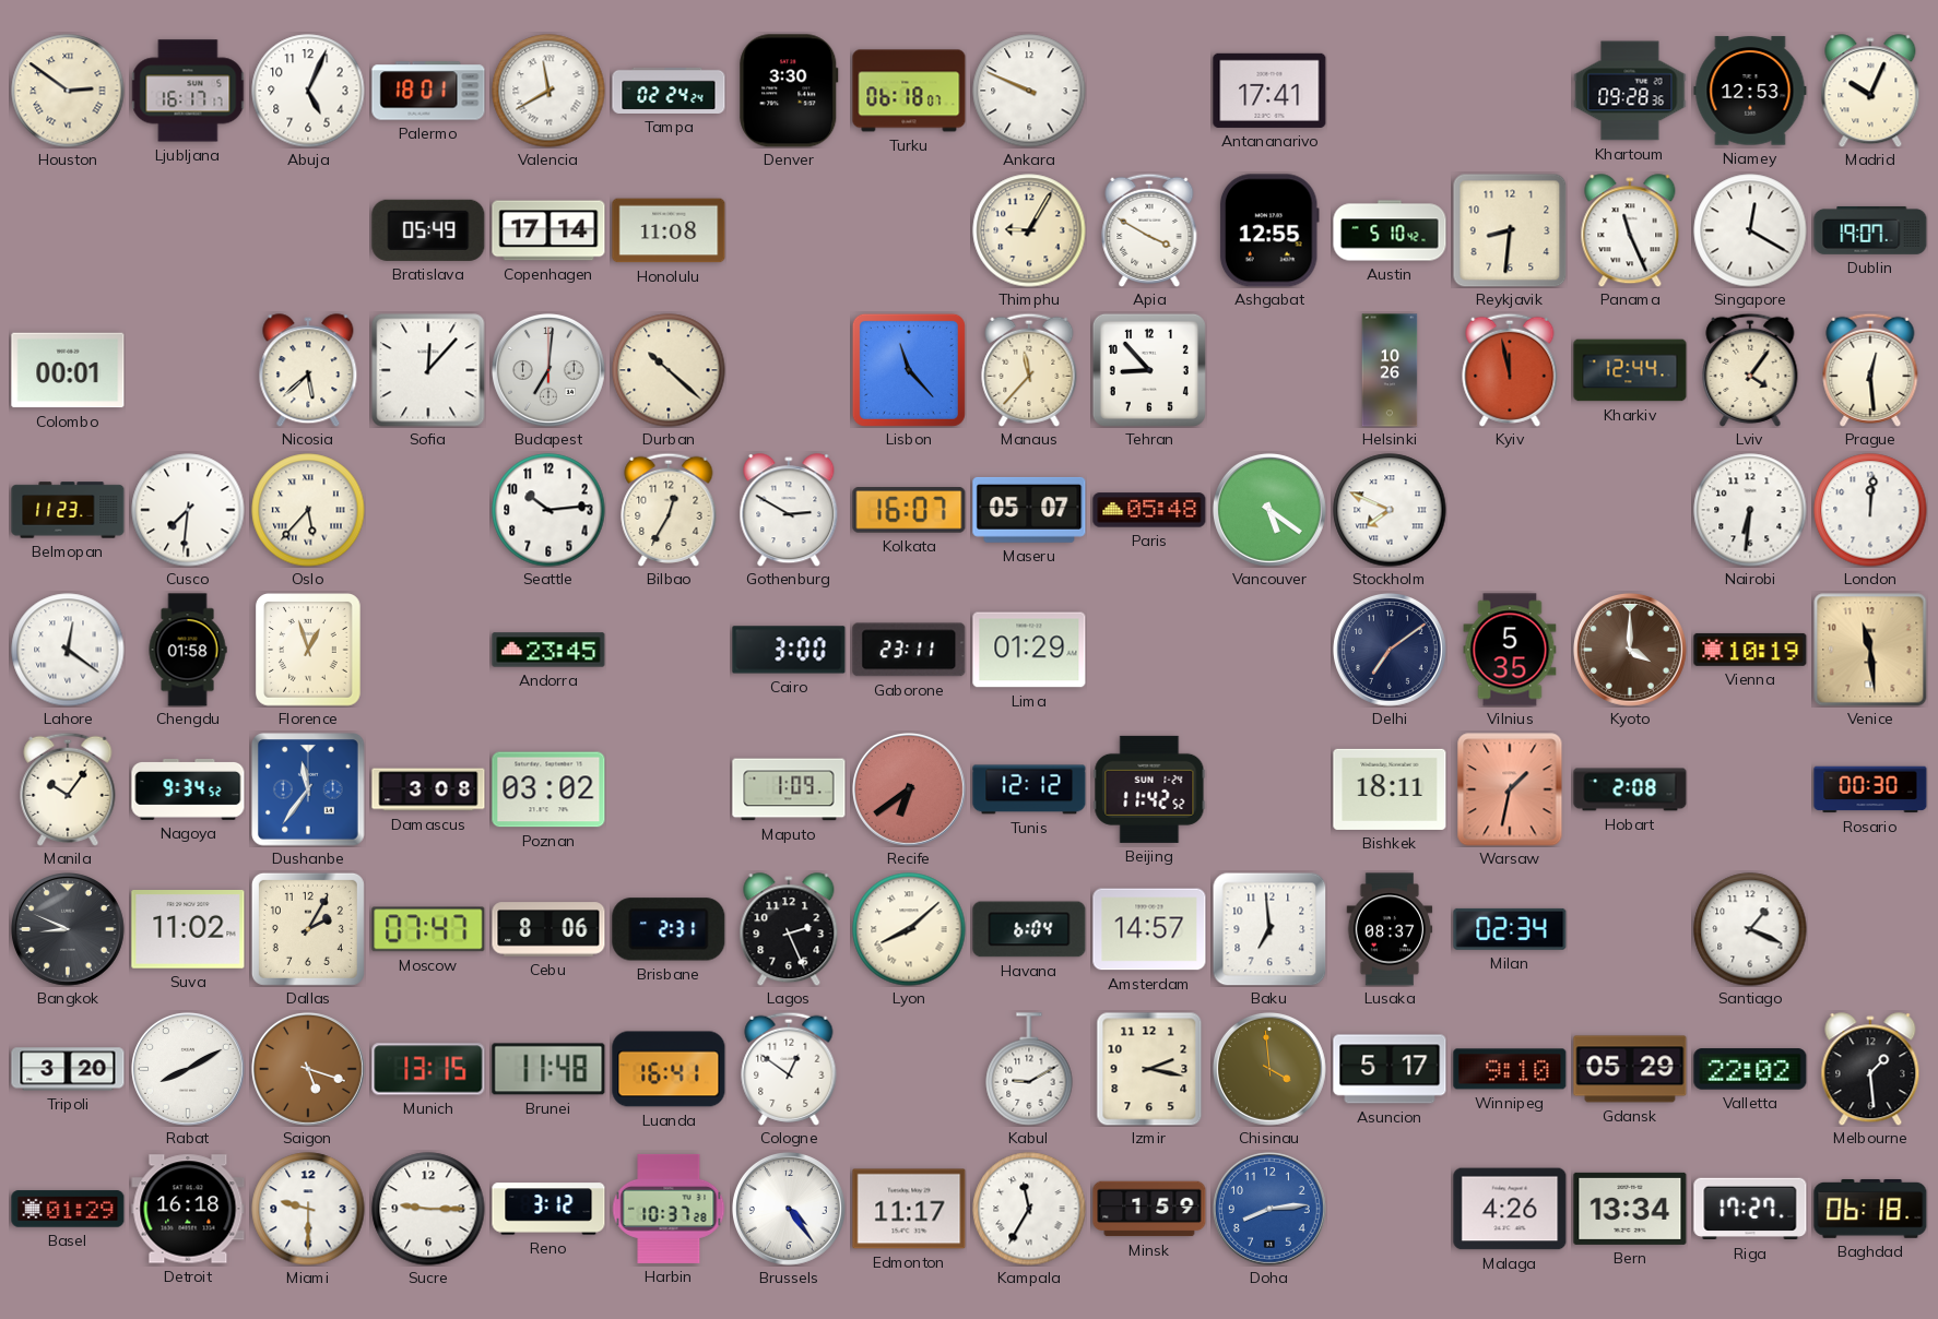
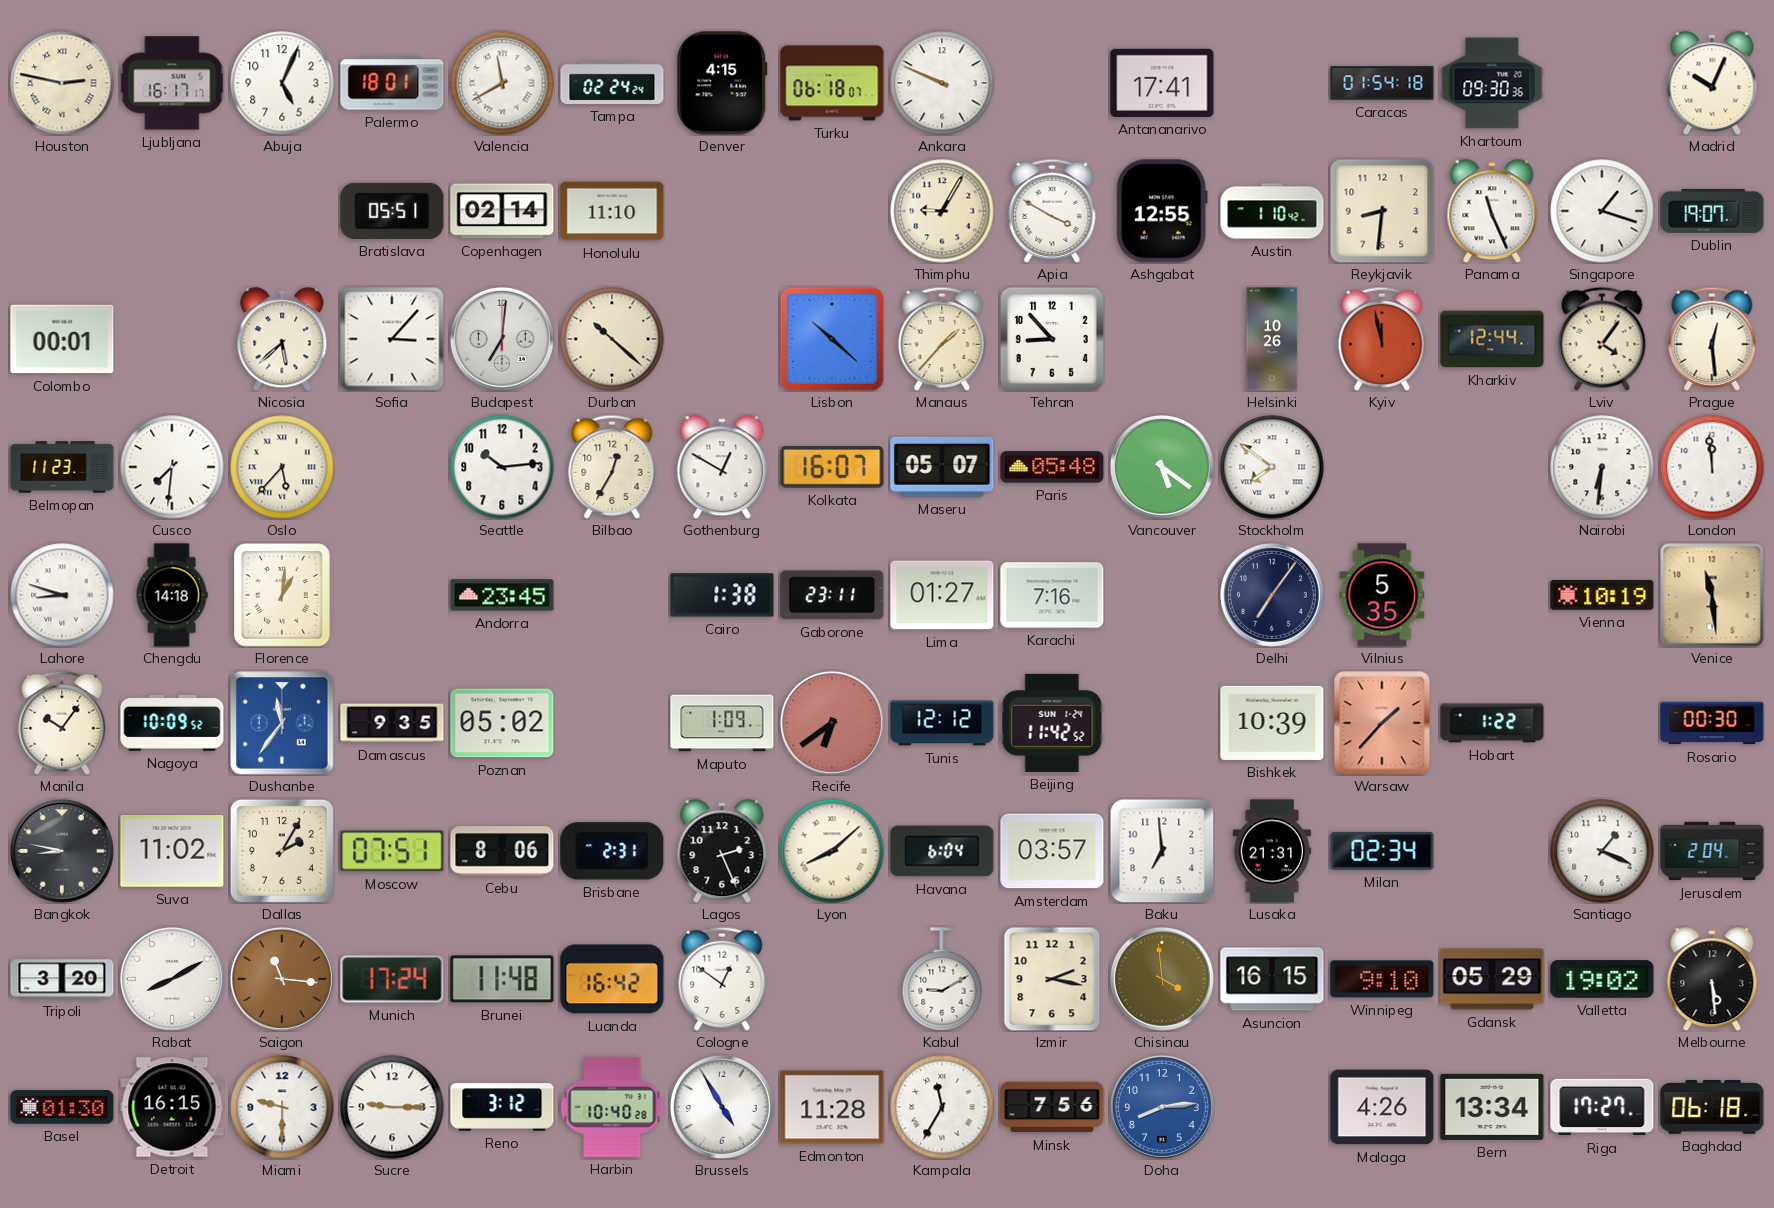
Houston: 2:51 -> 2:47 (62, 83)
Denver: 3:30 -> 4:15 (722, 83)
Caracas: none -> 01:54 (1382, 83)
Khartoum: 09:28 -> 09:30 (1492, 83)
Niamey: 12:53 -> none (1750, 91)
Bratislava: 05:49 -> 05:51 (392, 211)
Copenhagen: 17:14 -> 02:14 (502, 211)
Honolulu: 11:08 -> 11:10 (612, 211)
Austin: 5:10 -> 1:10 (1272, 211)
Singapore: 12:20 -> 1:18 (1602, 211)
Sofia: 12:07 -> 3:07 (392, 339)
Lisbon: 11:23 -> 10:22 (832, 339)
Manaus: 11:37 -> 1:37 (942, 339)
Gothenburg: 2:50 -> 12:50 (722, 467)
Stockholm: 7:49 -> 7:51 (1272, 467)
London: 12:01 -> 11:59 (1712, 467)
Lahore: 12:21 -> 8:48 (62, 595)
Chengdu: 01:58 -> 14:18 (172, 595)
Florence: 12:57 -> 1:01 (283, 595)
Cairo: 3:00 -> 1:38 (722, 595)
Lima: 01:29 -> 01:27 (942, 595)
Karachi: none -> 7:16 (1052, 595)
Delhi: 7:09 -> 7:06 (1272, 595)
Kyoto: 4:00 -> none (1630, 650)
Nagoya: 9:34 -> 10:09 (172, 723)
Damascus: 3:08 -> 9:35 (392, 723)
Poznan: 03:02 -> 05:02 (502, 723)
Bishkek: 18:11 -> 10:39 (1272, 723)
Warsaw: 1:32 -> 1:37 (1382, 723)
Hobart: 2:08 -> 1:22 (1492, 723)
Bangkok: 8:49 -> 8:47 (62, 851)
Moscow: 07:47 -> 07:51 (392, 851)
Amsterdam: 14:57 -> 03:57 (1052, 851)
Lusaka: 08:37 -> 21:31 (1272, 851)
Jerusalem: none -> 2:04 (1712, 851)
Saigon: 5:18 -> 11:16 (282, 979)
Munich: 13:15 -> 17:24 (392, 979)
Luanda: 16:41 -> 16:42 (612, 979)
Asuncion: 5:17 -> 16:15 (1272, 979)
Valletta: 22:02 -> 19:02 (1602, 979)
Melbourne: 1:29 -> 5:29 (1712, 979)
Basel: 01:29 -> 01:30 (62, 1107)
Detroit: 16:18 -> 16:15 (172, 1107)
Harbin: 10:37 -> 10:40 (612, 1107)
Brussels: 4:24 -> 4:55 (722, 1107)
Edmonton: 11:17 -> 11:28 (832, 1107)
Minsk: 1:59 -> 7:56 (1052, 1107)
